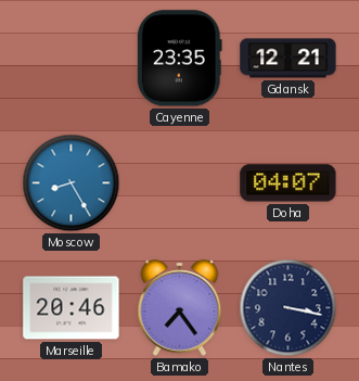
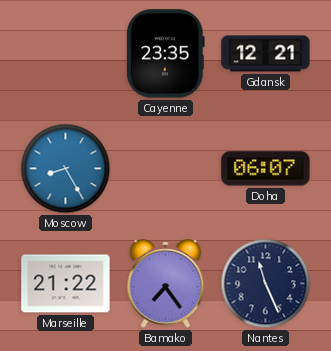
Doha: 04:07 -> 06:07 (266, 169)
Marseille: 20:46 -> 21:22 (66, 284)
Nantes: 3:17 -> 11:26 (266, 284)
